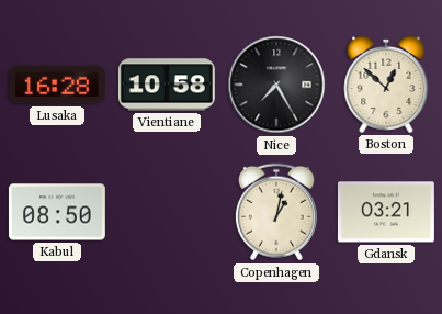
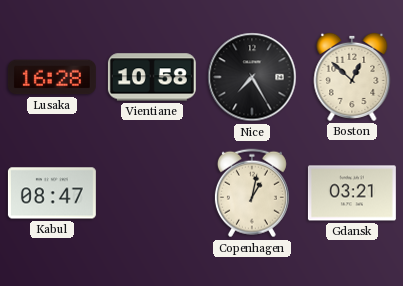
Kabul: 08:50 -> 08:47 (52, 193)
